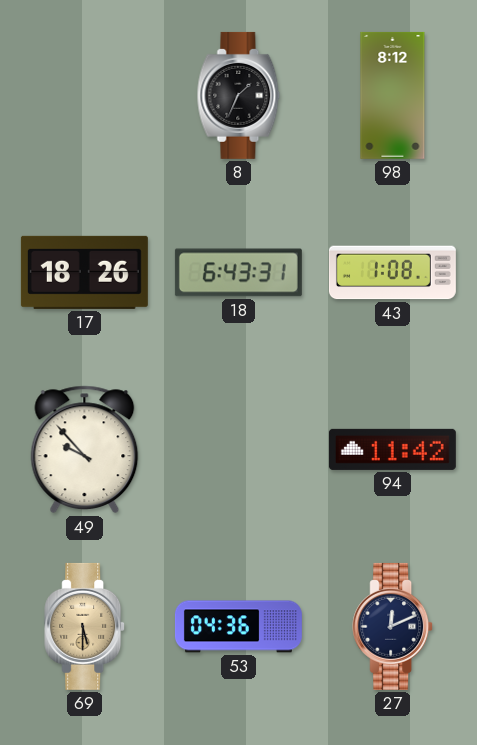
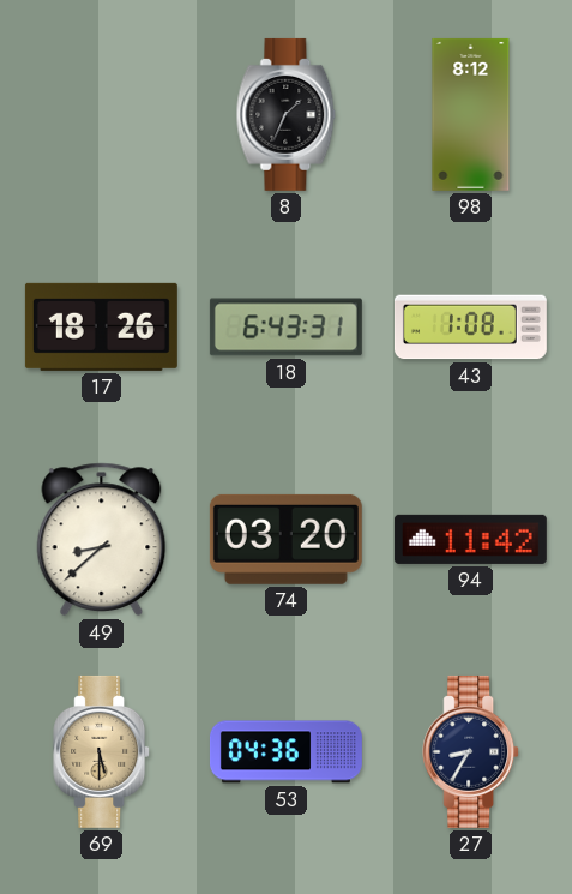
49: 9:53 -> 8:38 (102, 540)
74: none -> 03:20 (285, 539)
27: 12:11 -> 8:35 (471, 751)
